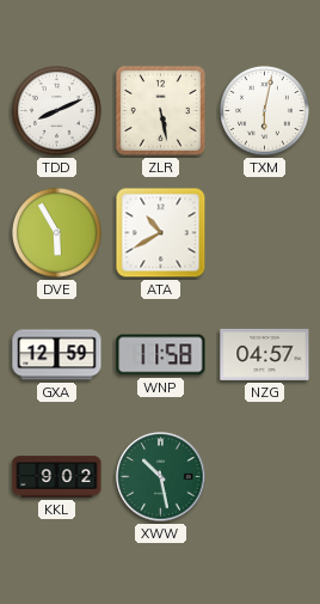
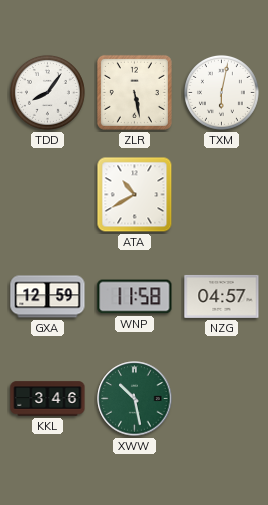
TDD: 8:11 -> 8:06 (47, 92)
DVE: 5:55 -> none (56, 232)
KKL: 9:02 -> 3:46 (48, 399)
